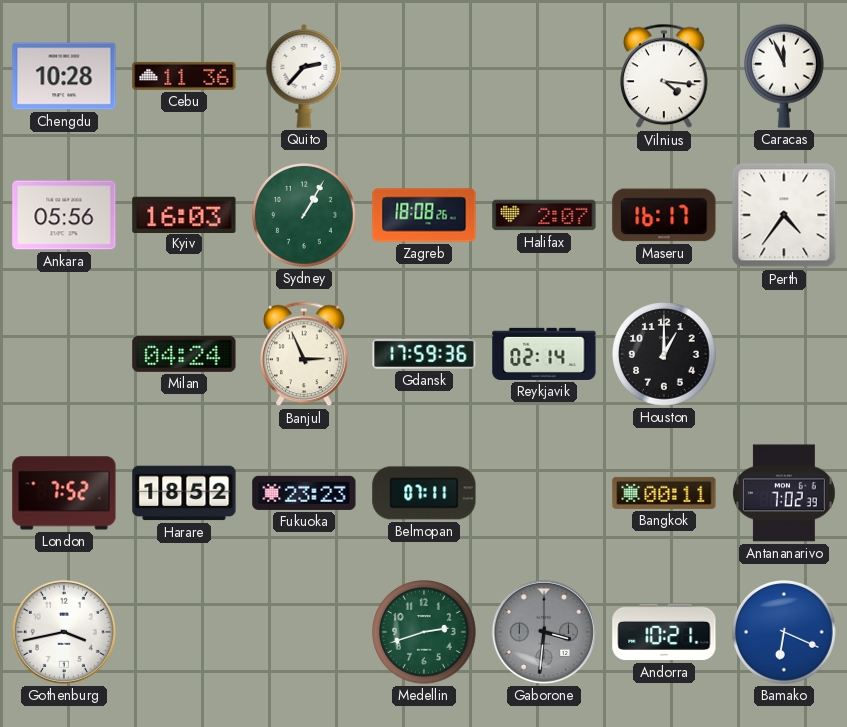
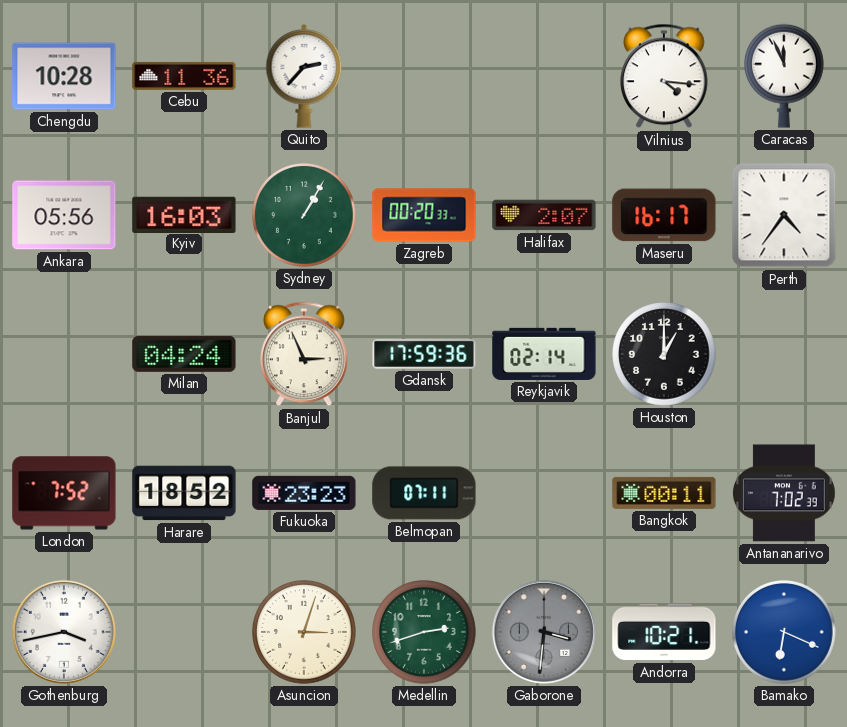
Zagreb: 18:08 -> 00:20 (424, 215)
Asuncion: none -> 3:03 (305, 633)
